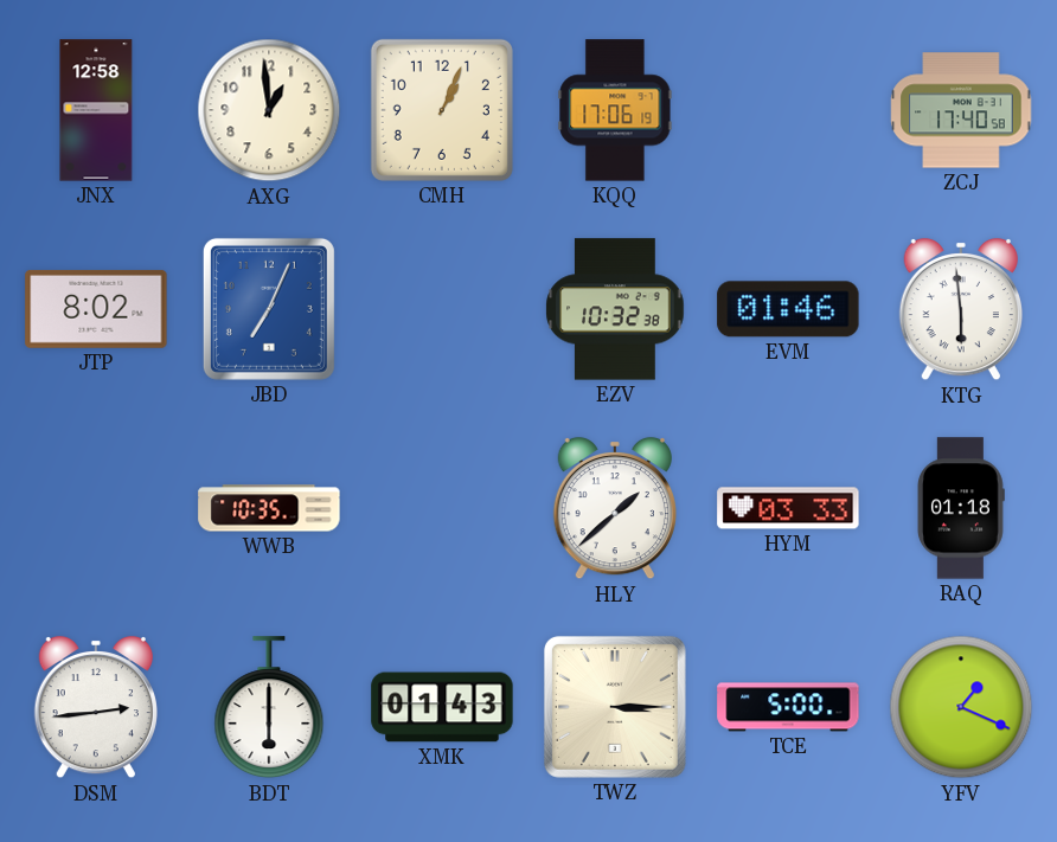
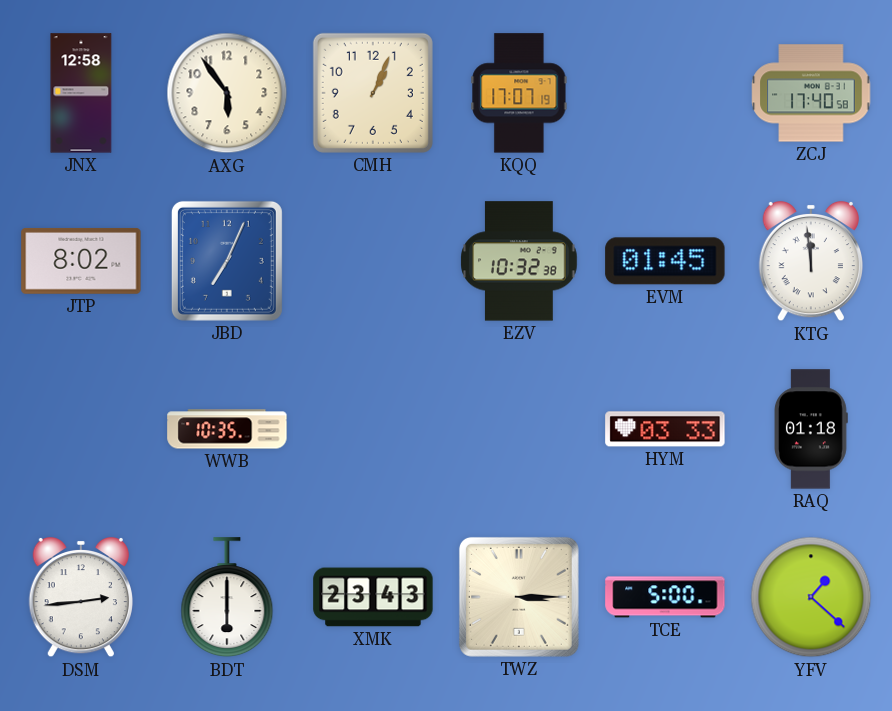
AXG: 12:59 -> 5:54 (227, 93)
KQQ: 17:06 -> 17:07 (519, 93)
EVM: 01:46 -> 01:45 (665, 261)
KTG: 5:59 -> 11:59 (811, 261)
HLY: 1:38 -> none (615, 508)
XMK: 01:43 -> 23:43 (373, 597)
YFV: 1:19 -> 1:22 (811, 597)
